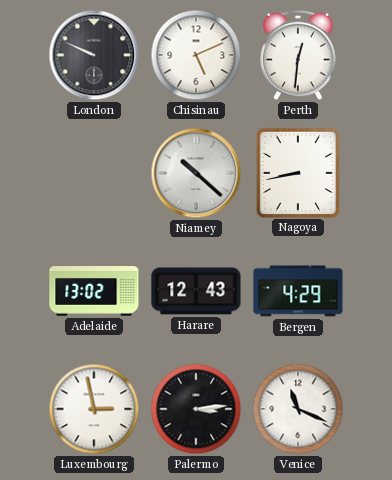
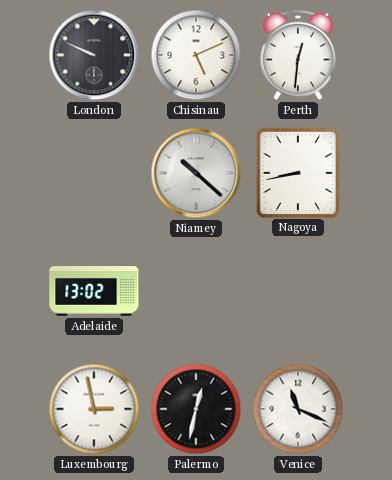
Harare: 12:43 -> none (196, 291)
Bergen: 4:29 -> none (298, 291)
Palermo: 3:14 -> 12:32 (196, 409)
